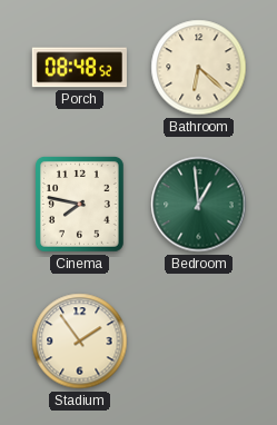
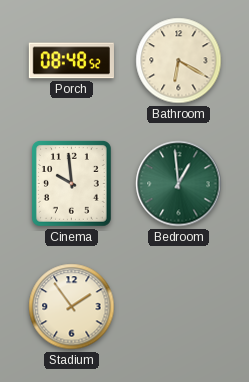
Bathroom: 6:22 -> 6:20 (179, 61)
Cinema: 7:47 -> 9:59 (71, 183)
